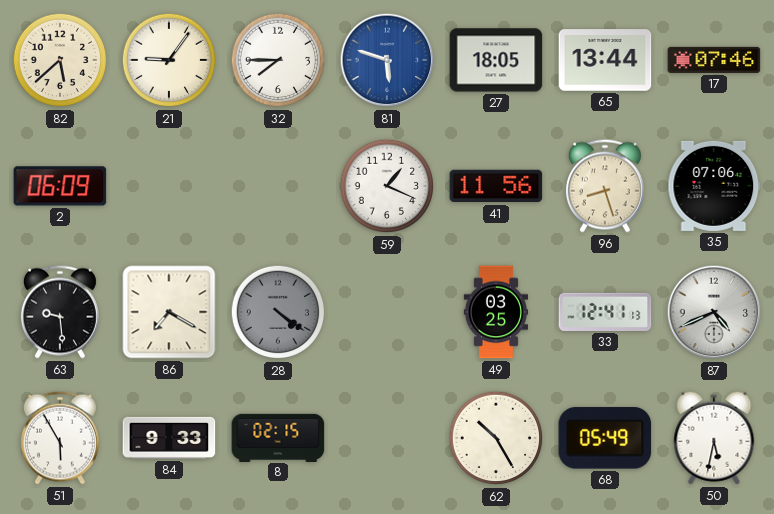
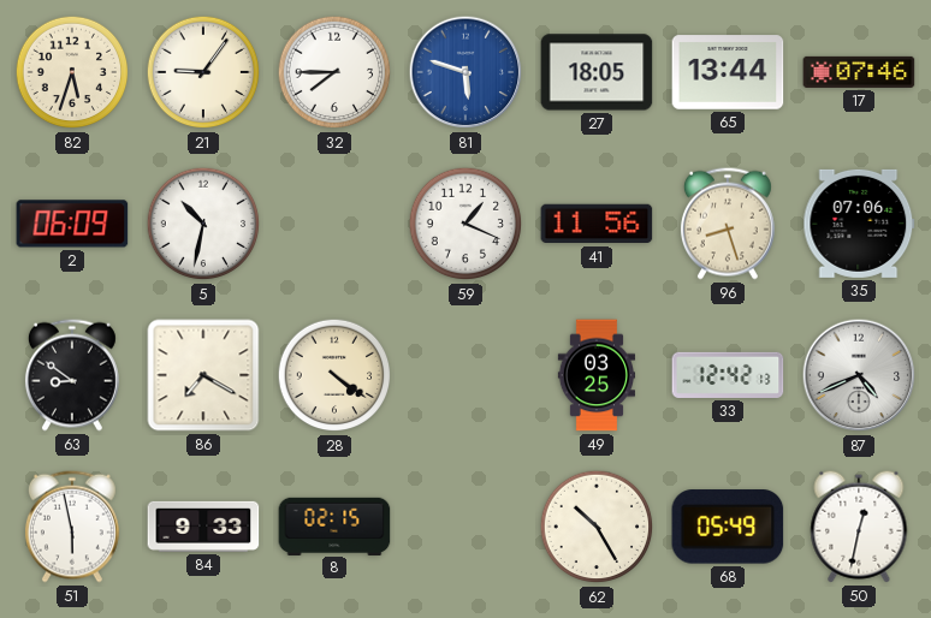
82: 5:38 -> 5:33 (72, 72)
5: none -> 10:32 (203, 224)
63: 9:29 -> 8:51 (72, 375)
28 dial: grey -> cream (334, 375)
33: 12:41 -> 12:42 (728, 375)
51: 5:55 -> 5:58 (72, 527)
50: 5:32 -> 12:32 (859, 527)
